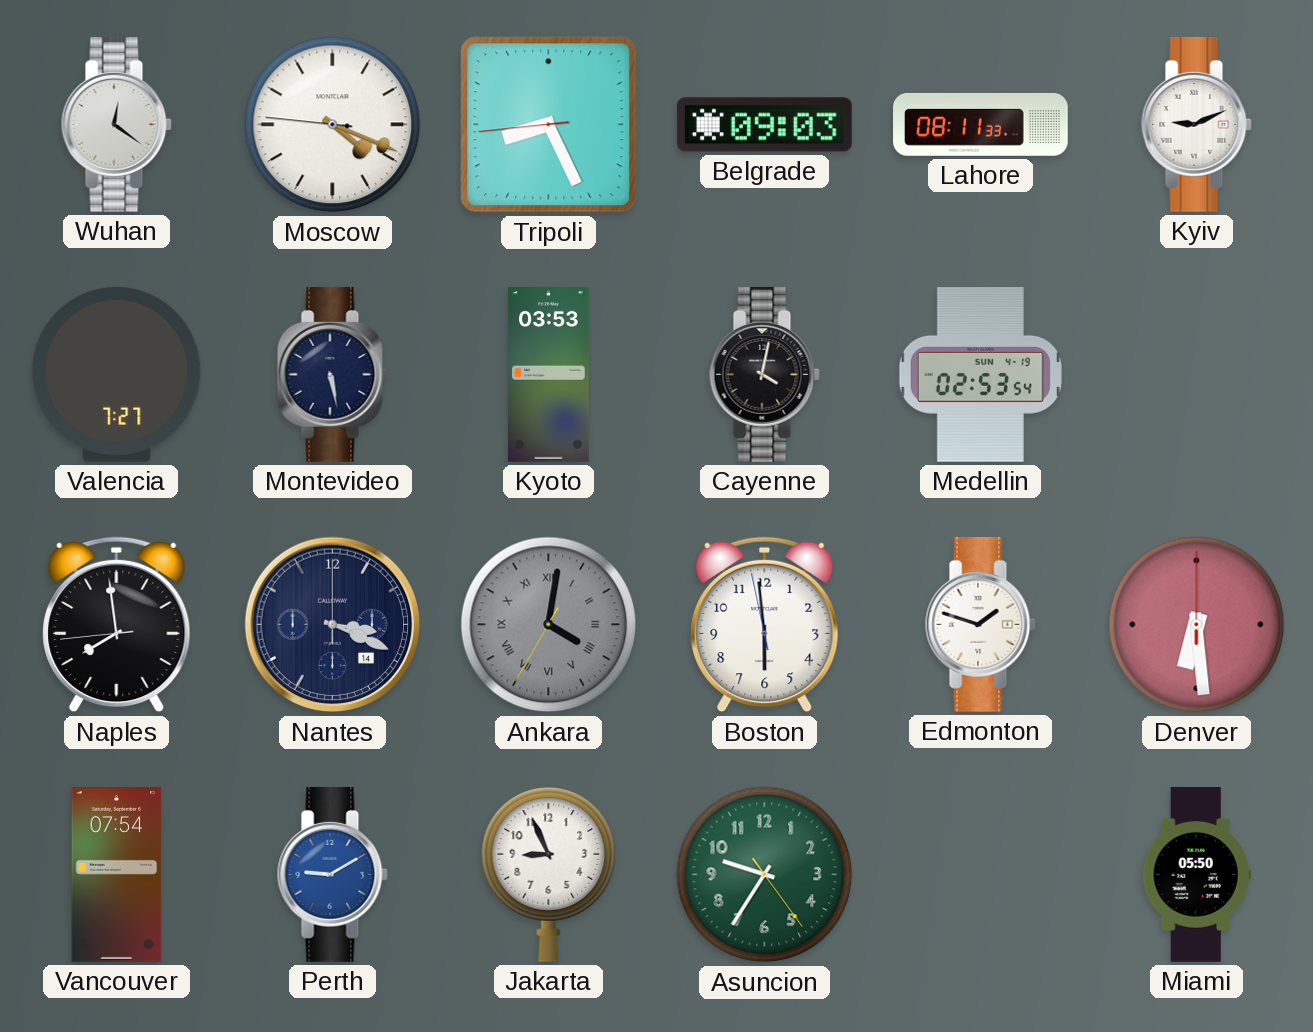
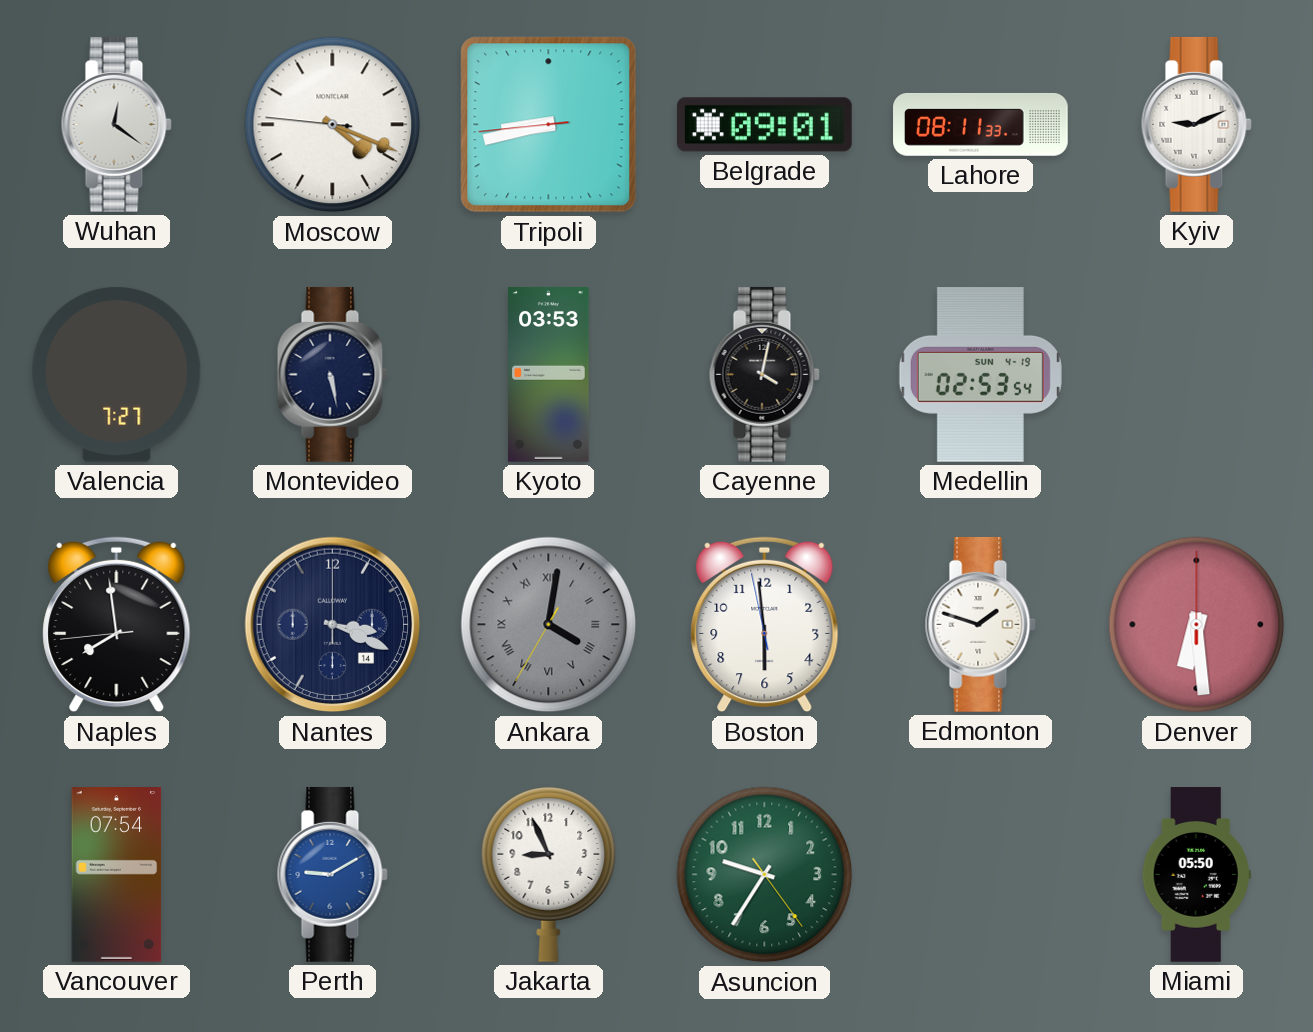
Tripoli: 8:25 -> 8:42 (549, 125)
Belgrade: 09:03 -> 09:01 (765, 125)
